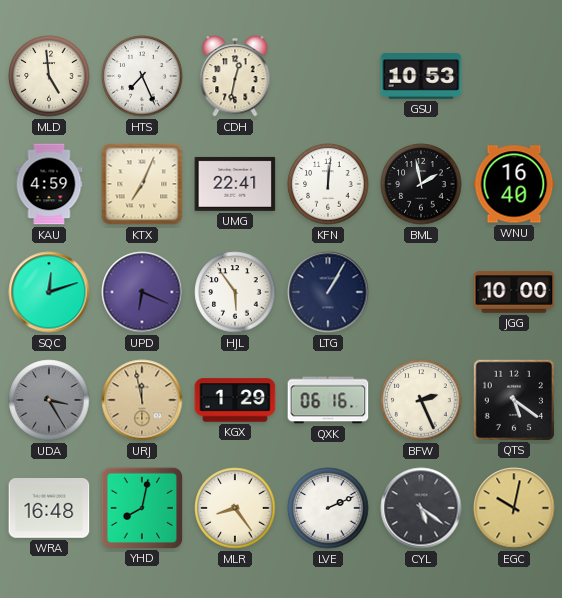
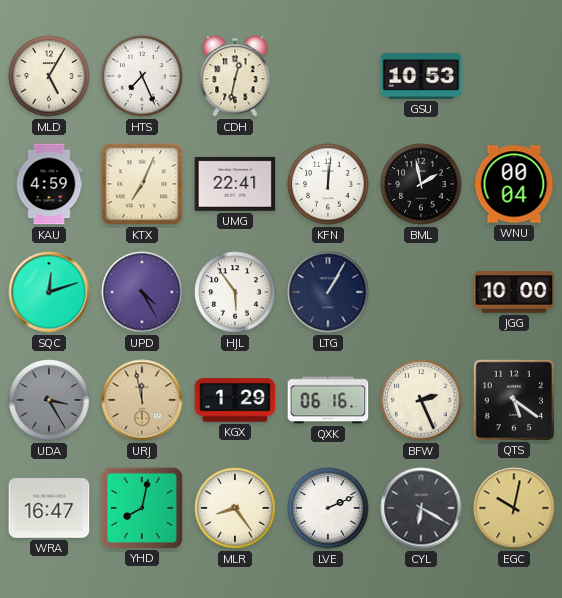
MLD: 4:59 -> 5:05 (49, 76)
WNU: 16:40 -> 00:04 (514, 184)
UPD: 6:19 -> 4:25 (142, 292)
WRA: 16:48 -> 16:47 (49, 509)
CYL: 5:21 -> 6:20 (421, 508)
